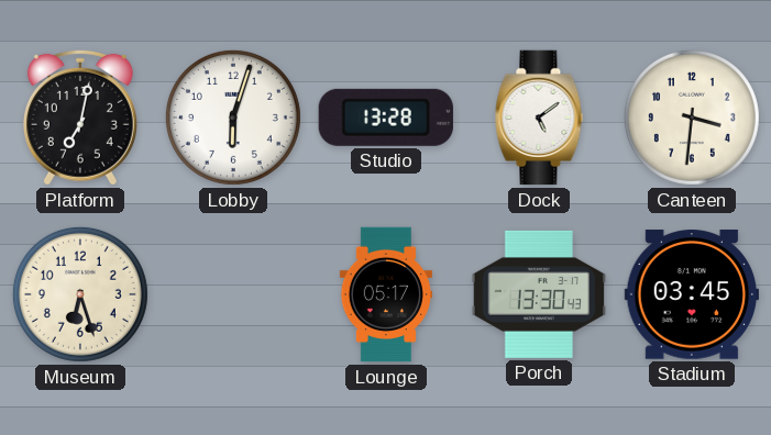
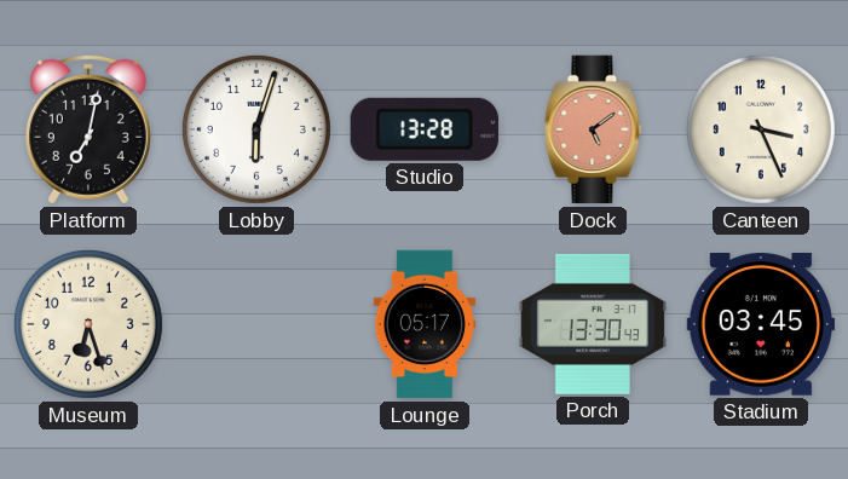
Dock dial: white -> salmon (593, 129)
Canteen: 3:31 -> 3:26 (761, 129)
